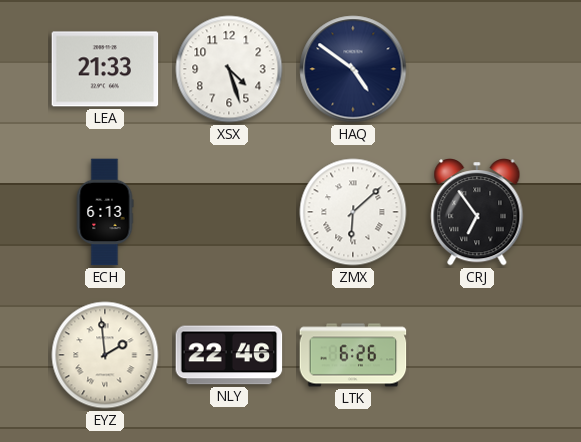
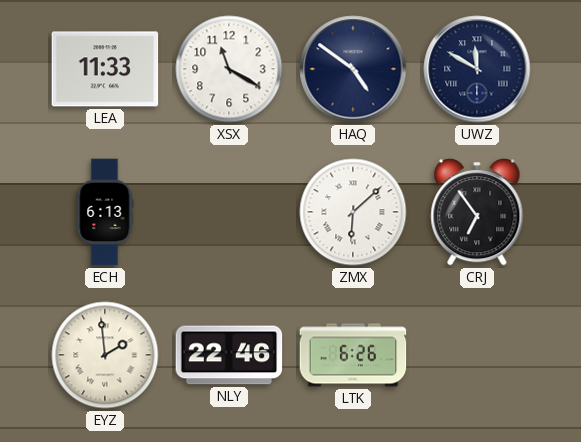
LEA: 21:33 -> 11:33 (105, 69)
XSX: 4:27 -> 11:20 (229, 69)
UWZ: none -> 11:50 (477, 69)
